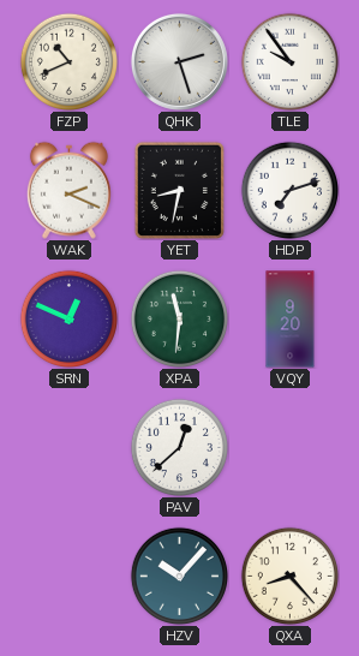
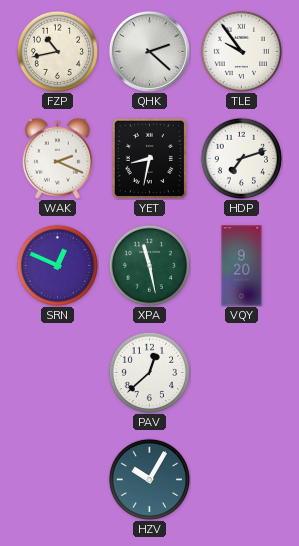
FZP: 10:41 -> 10:43 (57, 51)
QHK: 2:27 -> 2:22 (149, 51)
XPA: 11:31 -> 11:28 (149, 265)
HZV: 10:07 -> 10:05 (149, 479)
QXA: 8:23 -> none (289, 576)
